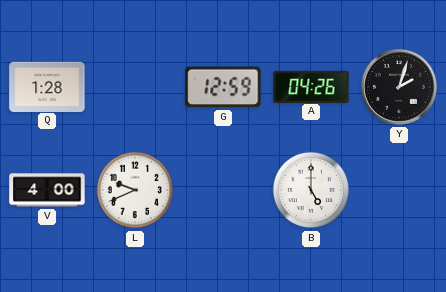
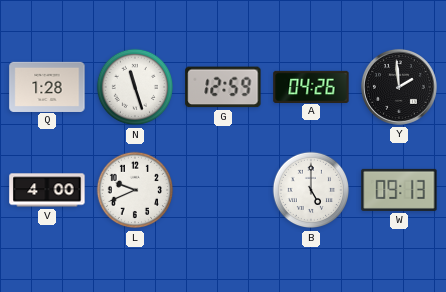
N: none -> 11:27 (135, 87)
Y: 2:03 -> 1:59 (399, 87)
W: none -> 09:13 (399, 190)
